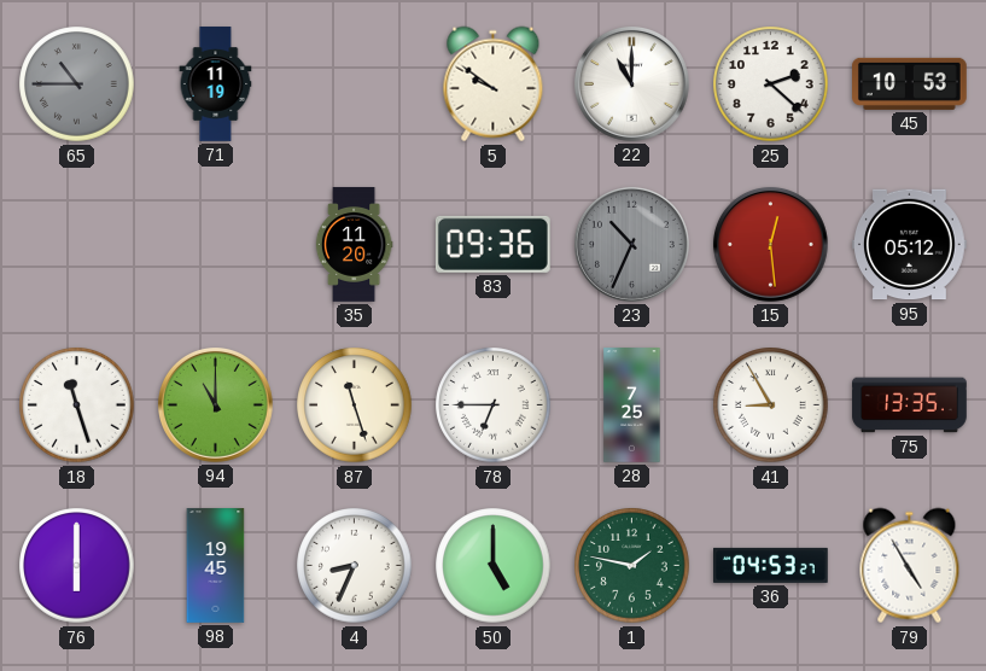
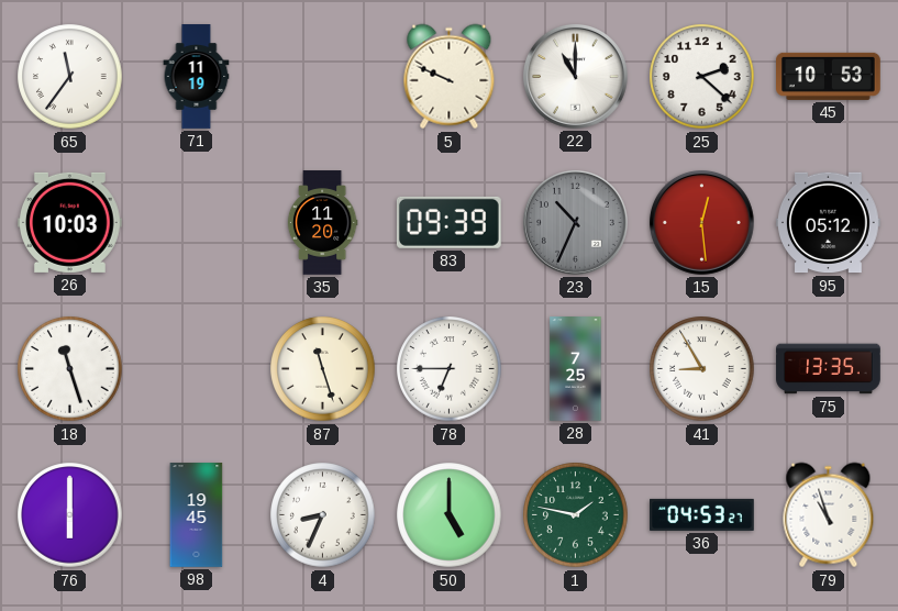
65: 10:45 -> 11:36 (70, 77)
65 dial: grey -> white (70, 77)
5: 9:51 -> 9:49 (450, 77)
26: none -> 10:03 (70, 222)
83: 09:36 -> 09:39 (448, 222)
94: 11:00 -> none (215, 404)
79: 4:55 -> 10:57 (829, 515)
